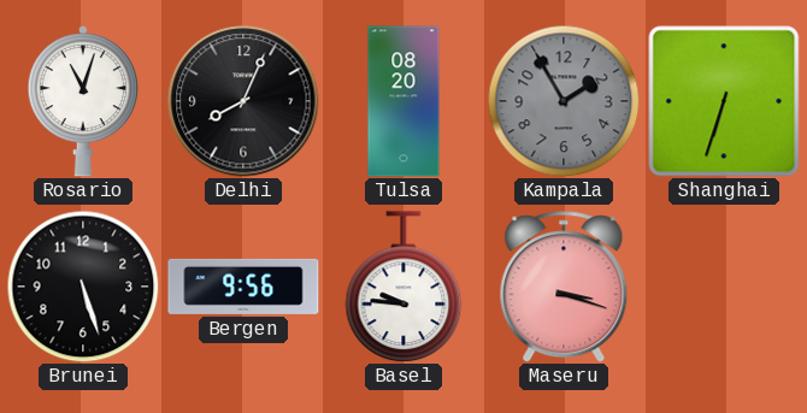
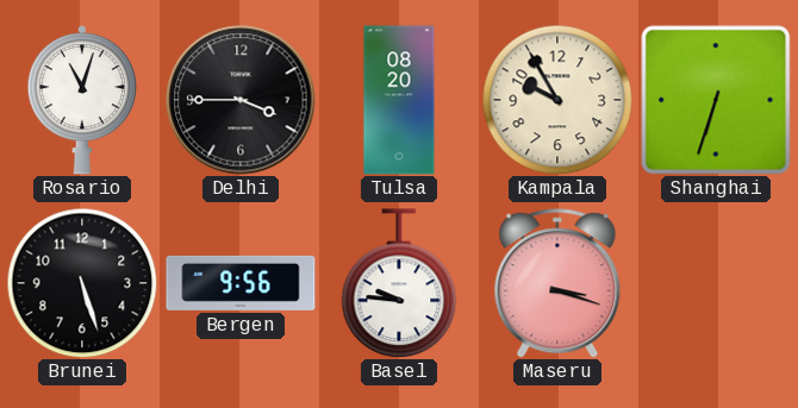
Delhi: 8:04 -> 3:45 (241, 100)
Kampala: 1:55 -> 9:55 (557, 100)
Kampala dial: grey -> cream (557, 100)
